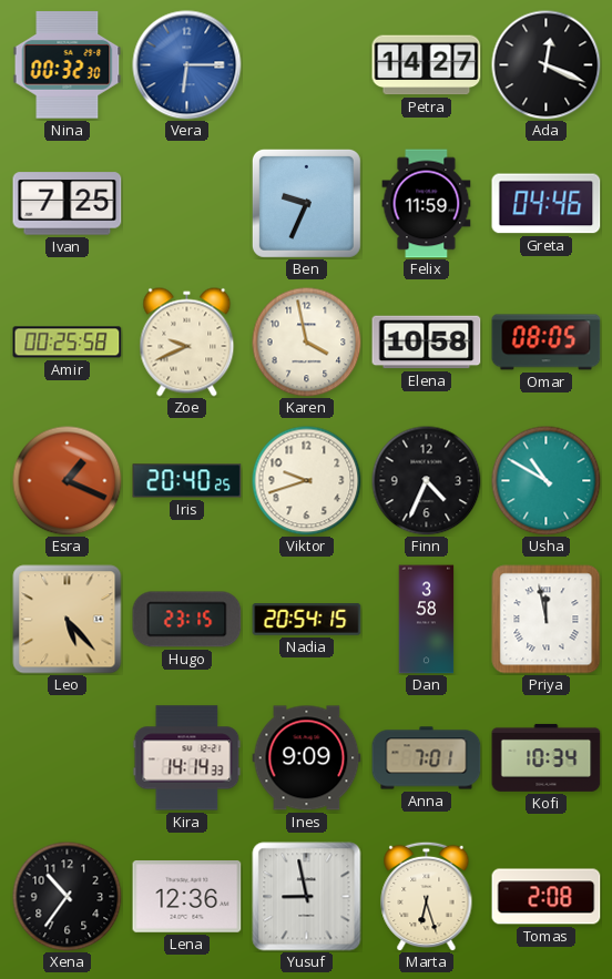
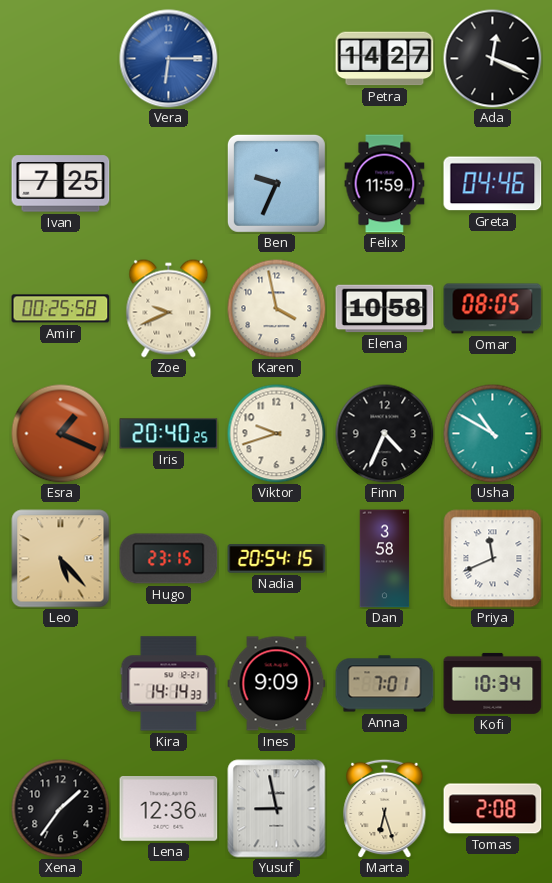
Nina: 00:32 -> none (68, 65)
Priya: 11:58 -> 11:41 (493, 559)
Xena: 10:36 -> 1:36 (61, 809)
